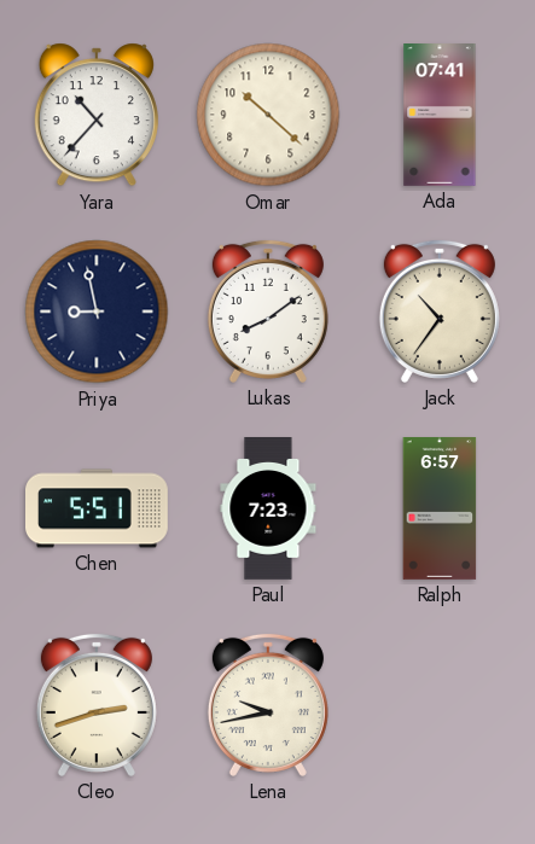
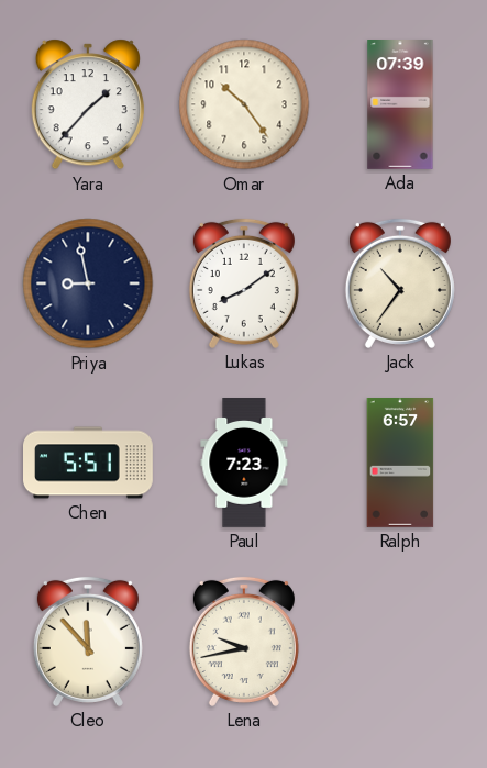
Yara: 10:37 -> 1:37 (88, 104)
Omar: 10:22 -> 10:24 (244, 104)
Ada: 07:41 -> 07:39 (400, 105)
Cleo: 2:42 -> 11:53 (88, 642)
